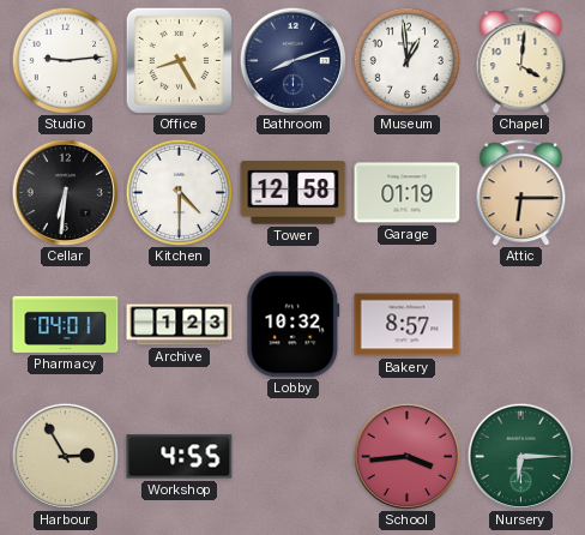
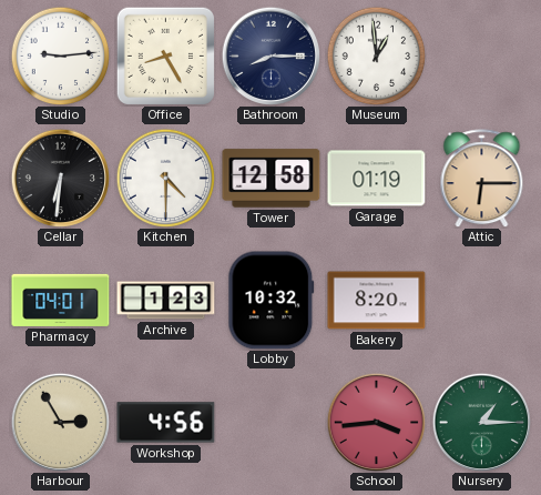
Bathroom: 8:12 -> 8:15 (270, 55)
Chapel: 4:01 -> none (521, 61)
Bakery: 8:57 -> 8:20 (377, 301)
Workshop: 4:55 -> 4:56 (166, 423)
Nursery: 6:15 -> 1:15 (481, 422)
